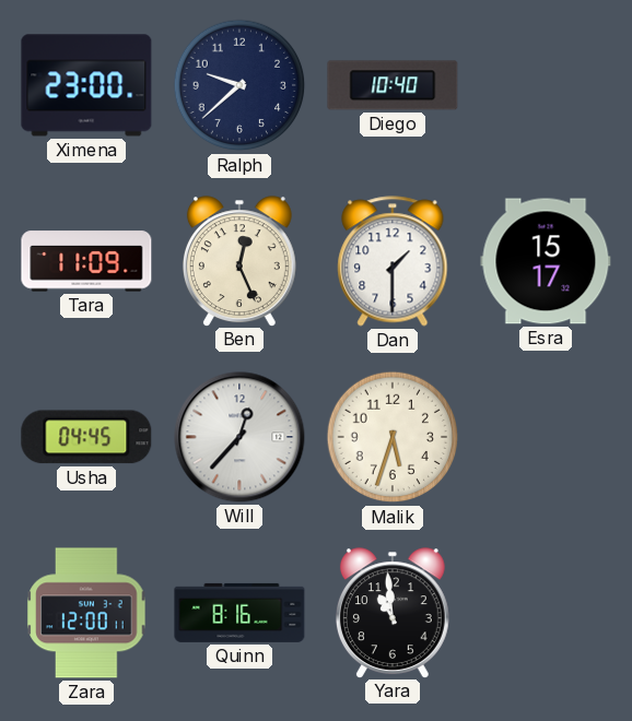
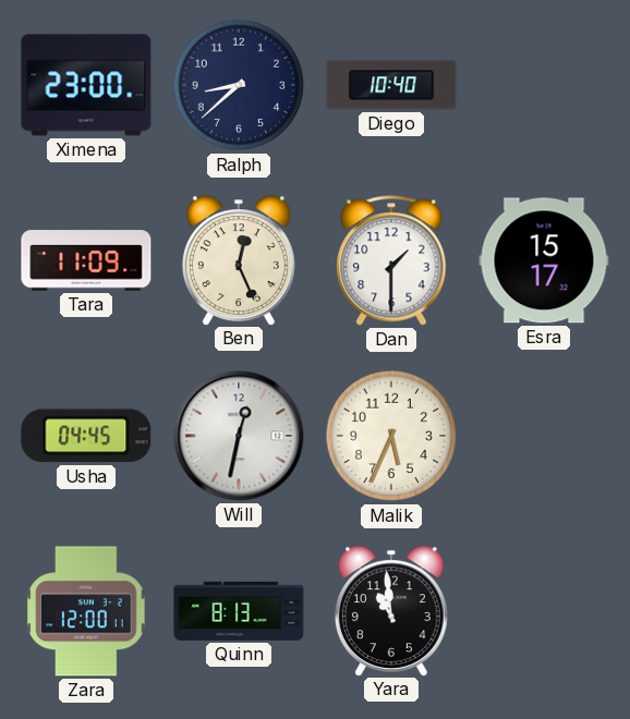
Ralph: 9:38 -> 8:38 (239, 85)
Will: 12:37 -> 12:32 (239, 436)
Malik: 5:33 -> 5:34 (391, 436)
Quinn: 8:16 -> 8:13 (239, 611)
